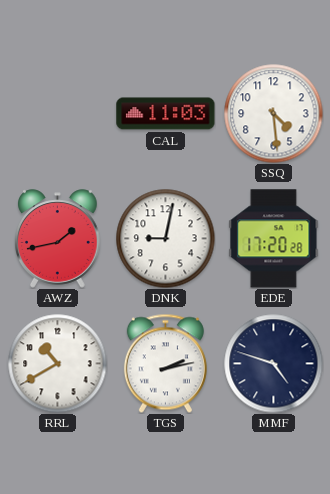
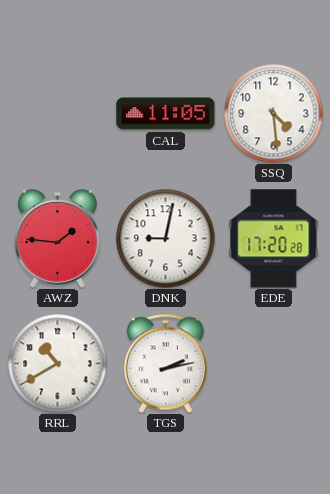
CAL: 11:03 -> 11:05 (166, 114)
AWZ: 1:43 -> 1:46 (58, 239)
MMF: 4:48 -> none (274, 364)
